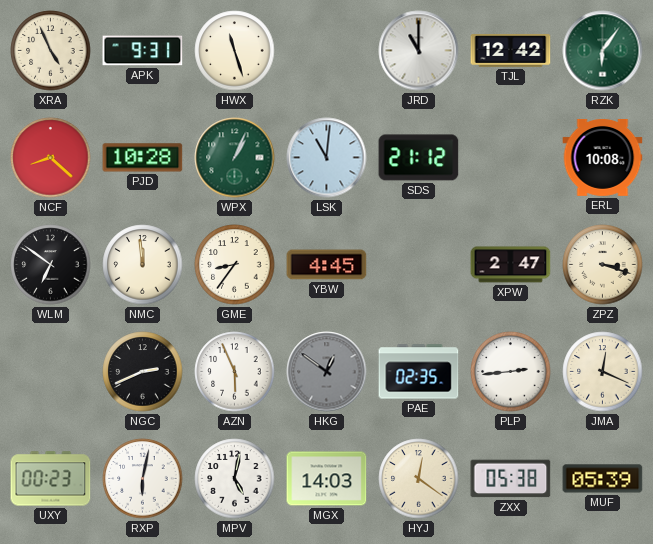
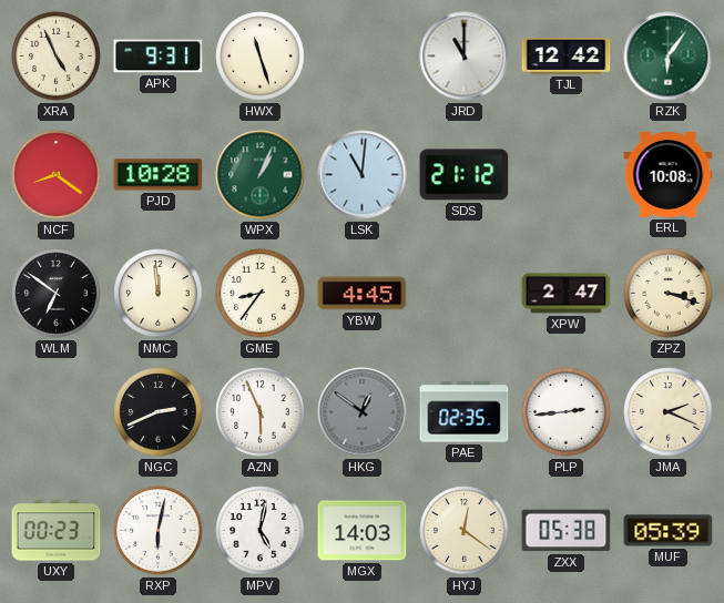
NCF: 8:22 -> 8:21 (57, 175)
JMA: 12:19 -> 2:19 (669, 412)
